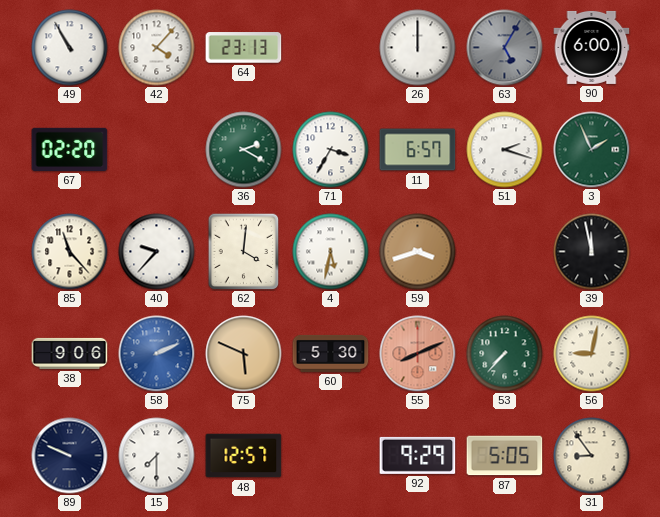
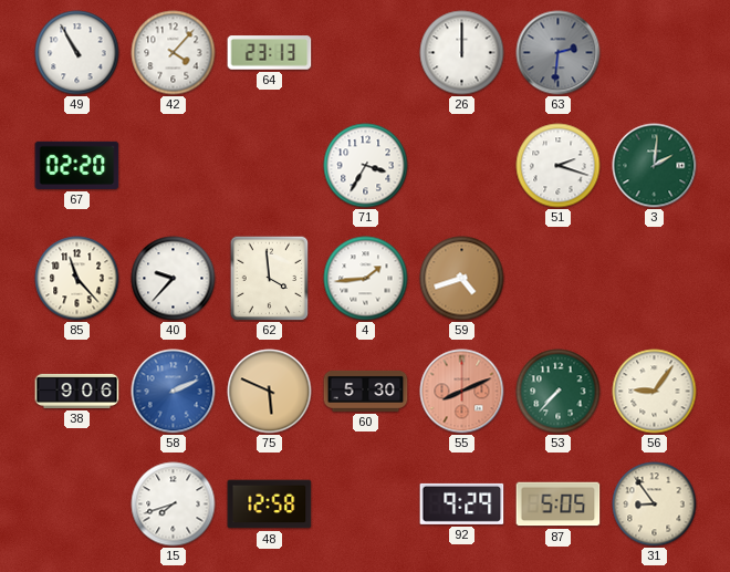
63: 5:05 -> 2:31 (559, 53)
90: 6:00 -> none (592, 47)
36: 2:20 -> none (244, 150)
11: 6:57 -> none (418, 150)
3: 1:56 -> 2:01 (655, 166)
62: 4:01 -> 3:59 (270, 278)
4: 5:32 -> 1:44 (366, 279)
59: 3:42 -> 4:42 (462, 279)
39: 11:58 -> none (592, 252)
56: 9:02 -> 9:06 (655, 392)
89: 9:49 -> none (70, 456)
15: 7:30 -> 7:42 (174, 505)
48: 12:57 -> 12:58 (270, 505)
